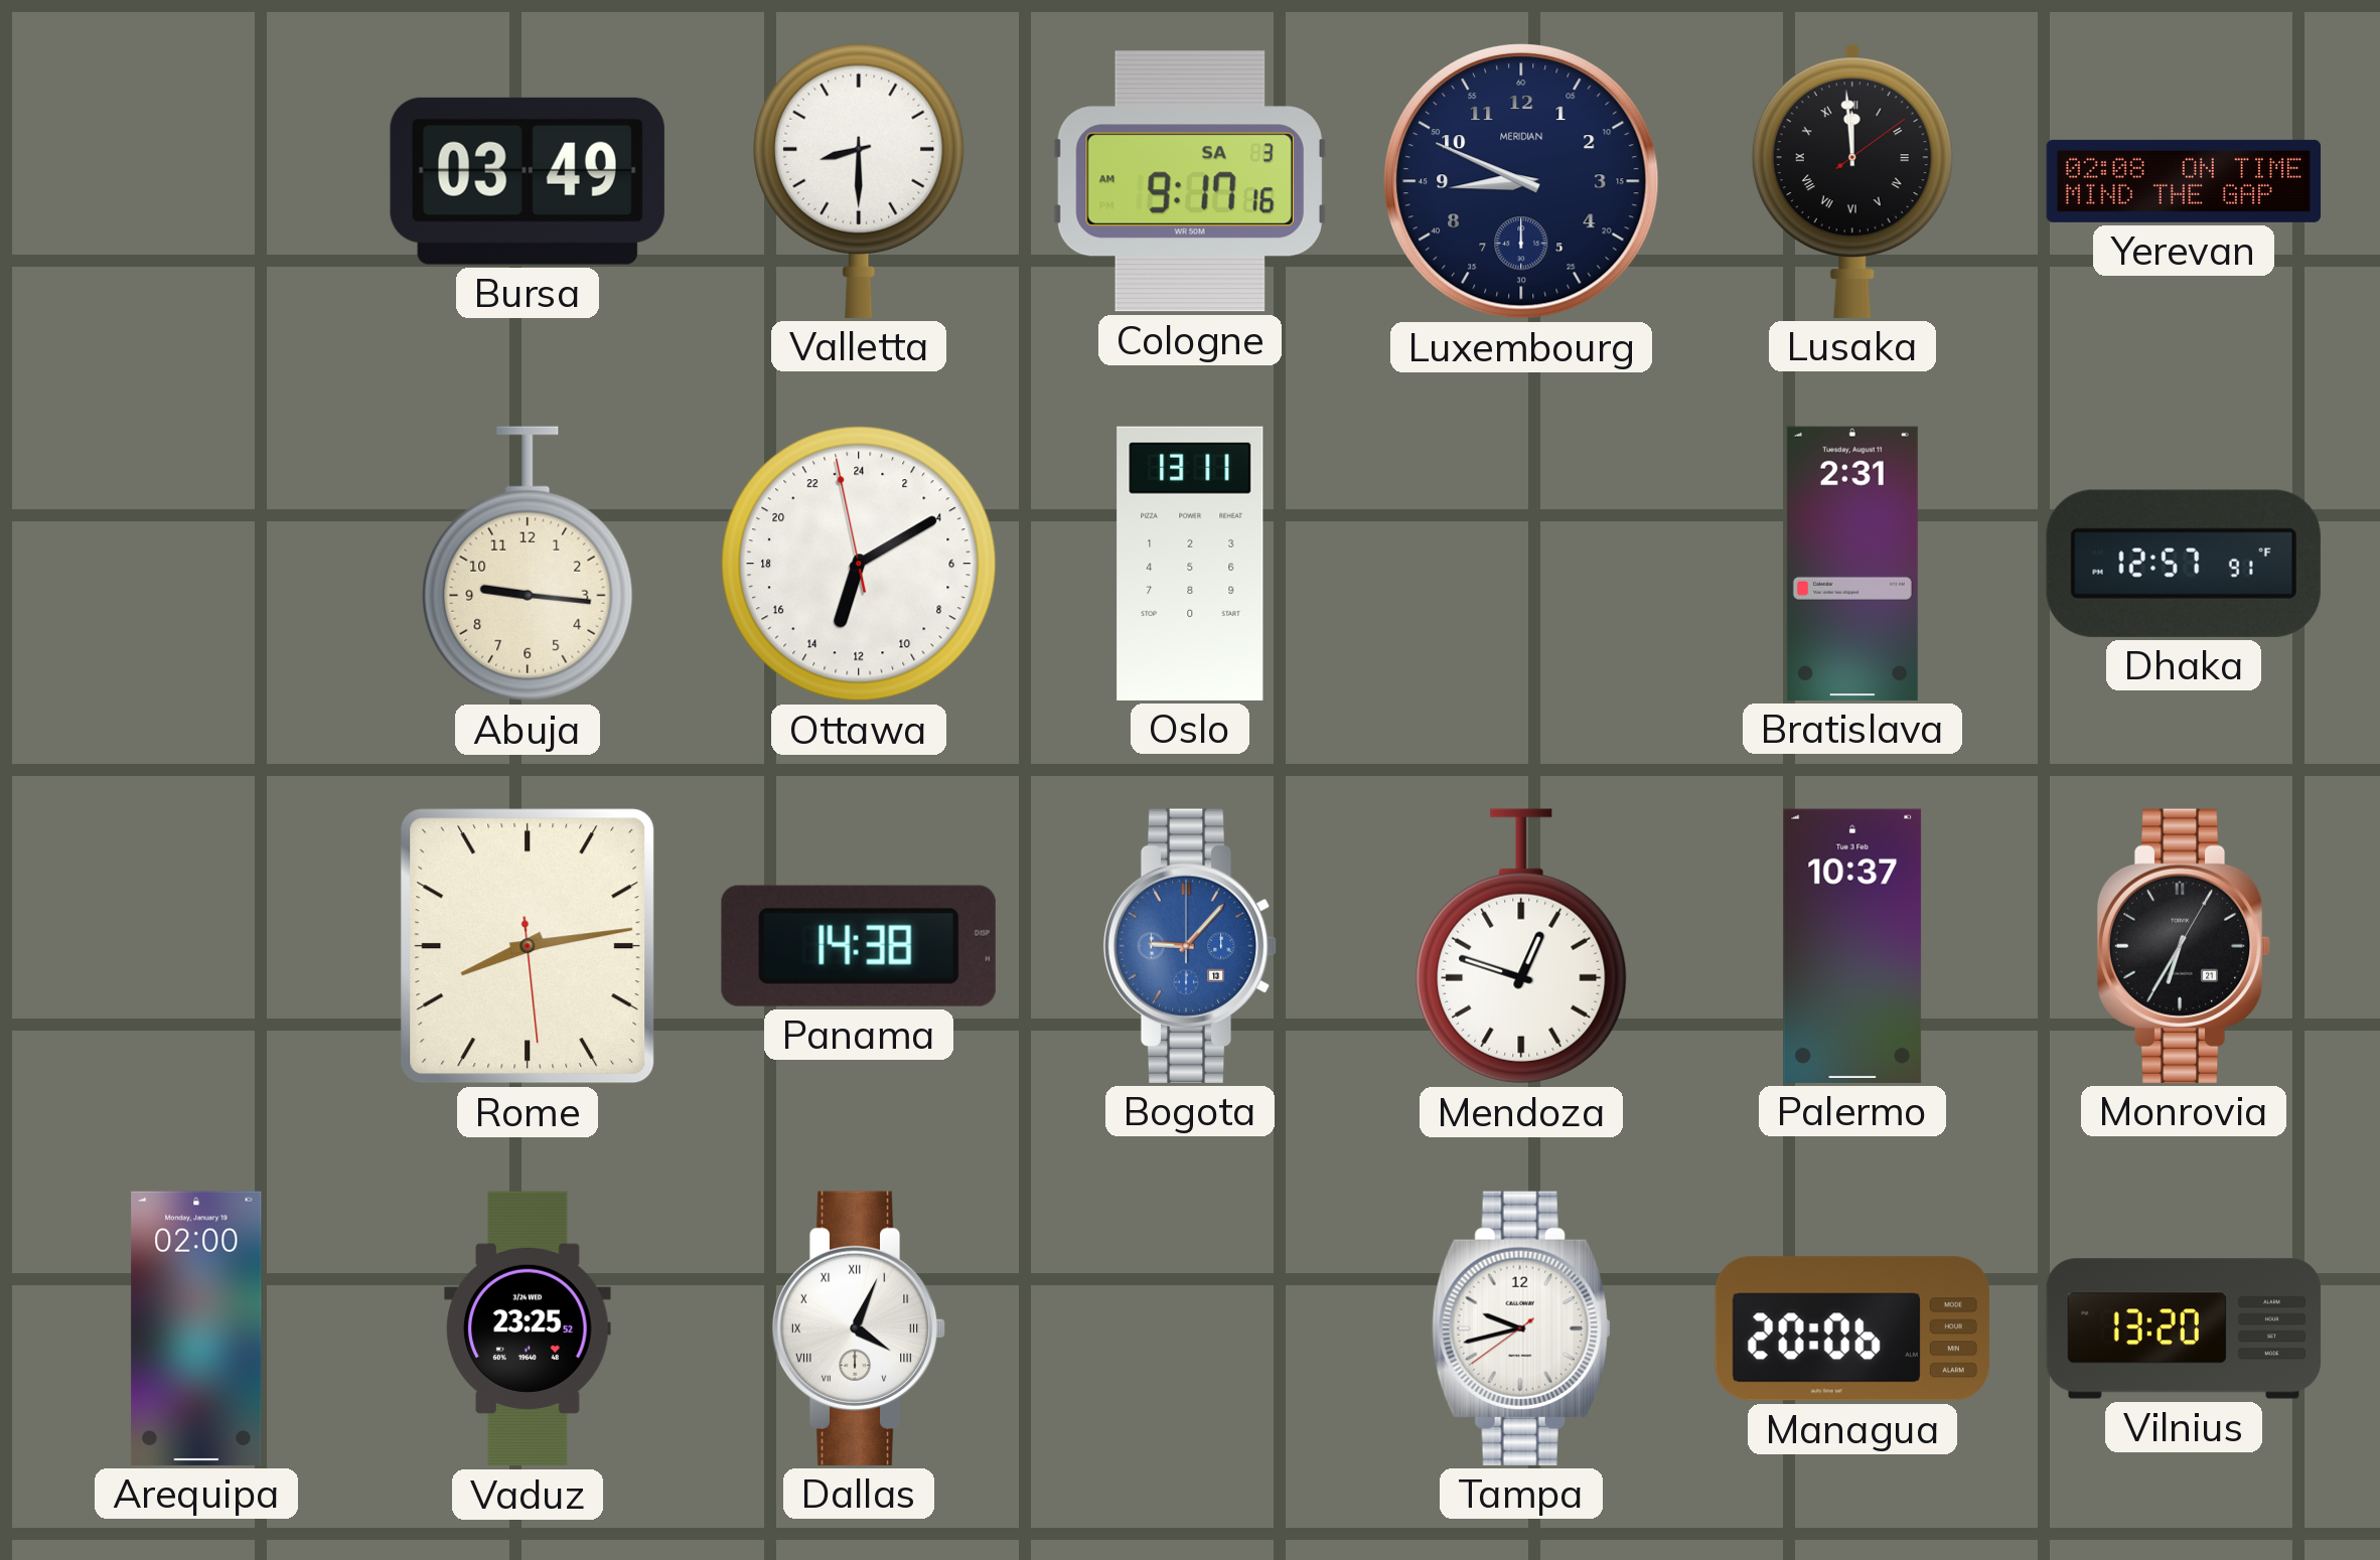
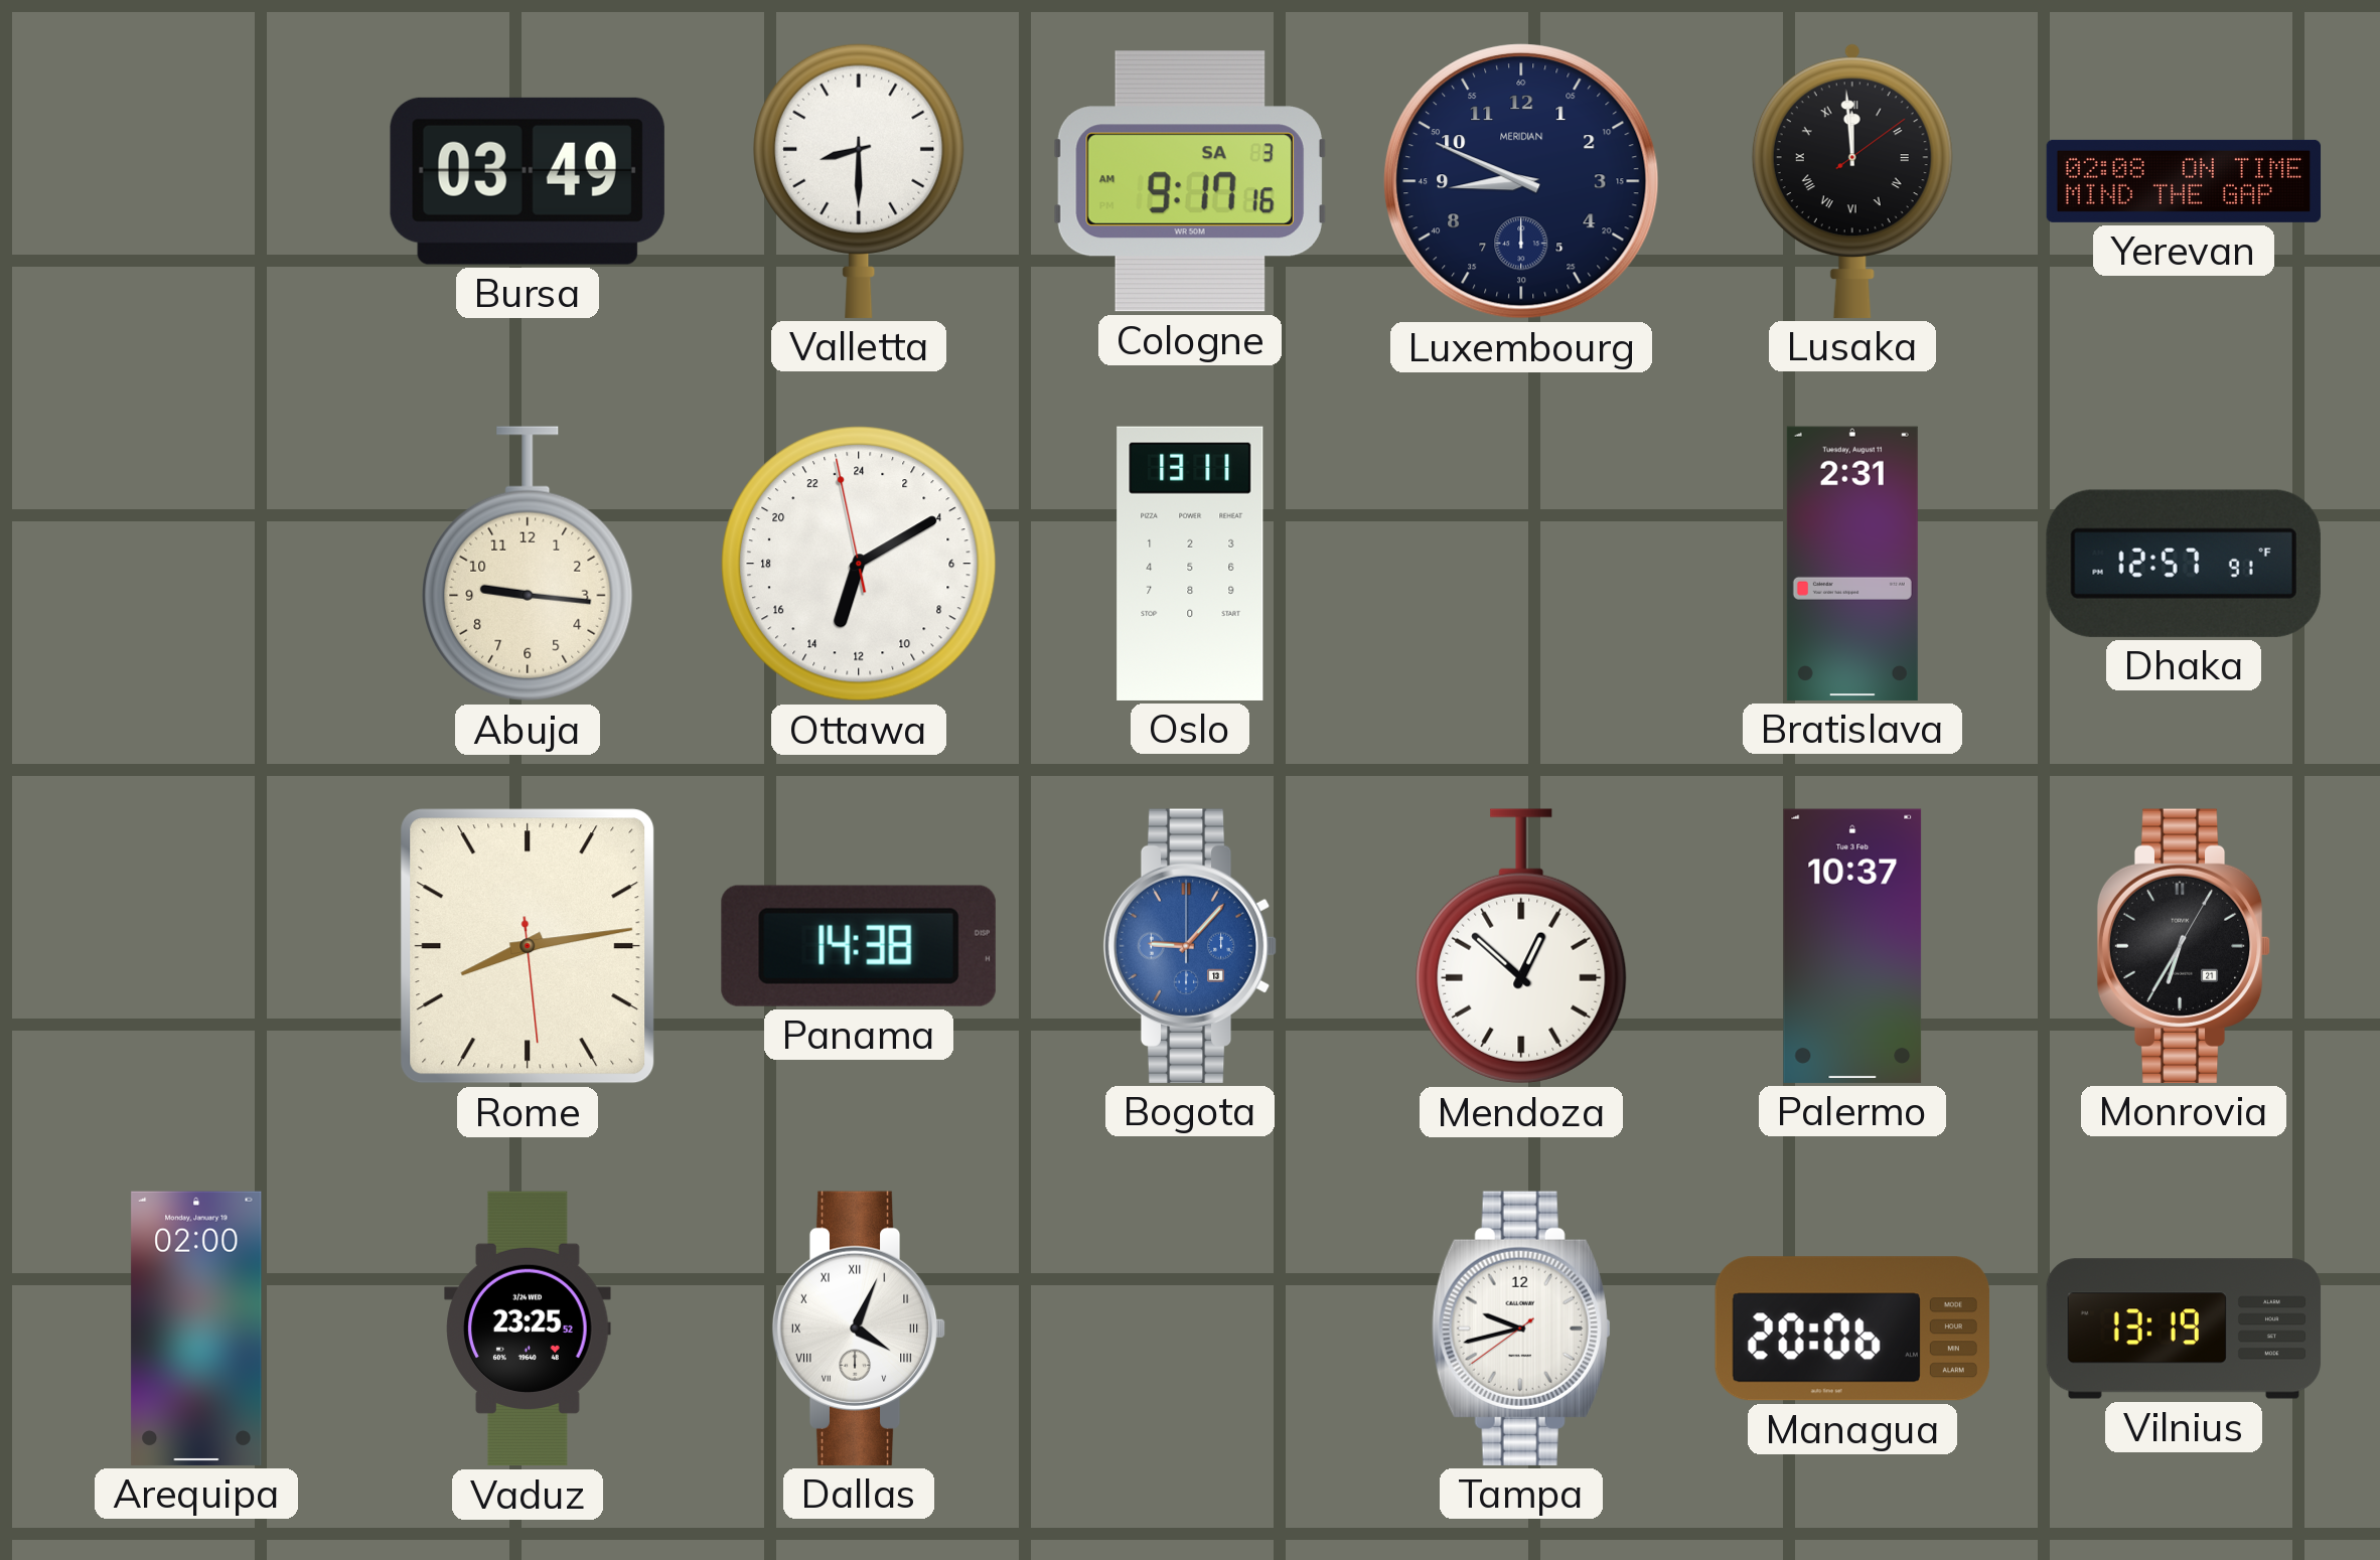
Mendoza: 12:48 -> 12:52 (1521, 946)
Vilnius: 13:20 -> 13:19 (2184, 1329)
